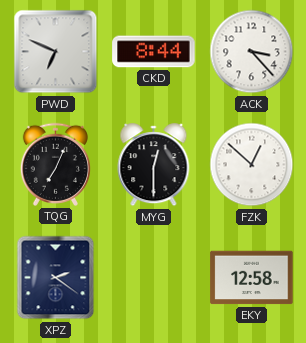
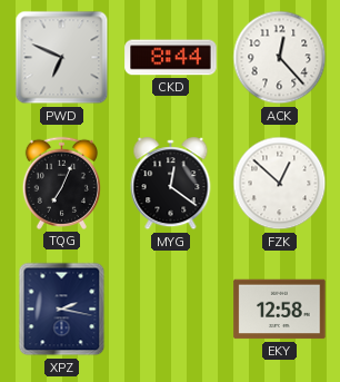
ACK: 3:23 -> 12:23 (280, 58)
MYG: 12:30 -> 12:21 (171, 184)
XPZ: 2:21 -> 2:17 (62, 310)
